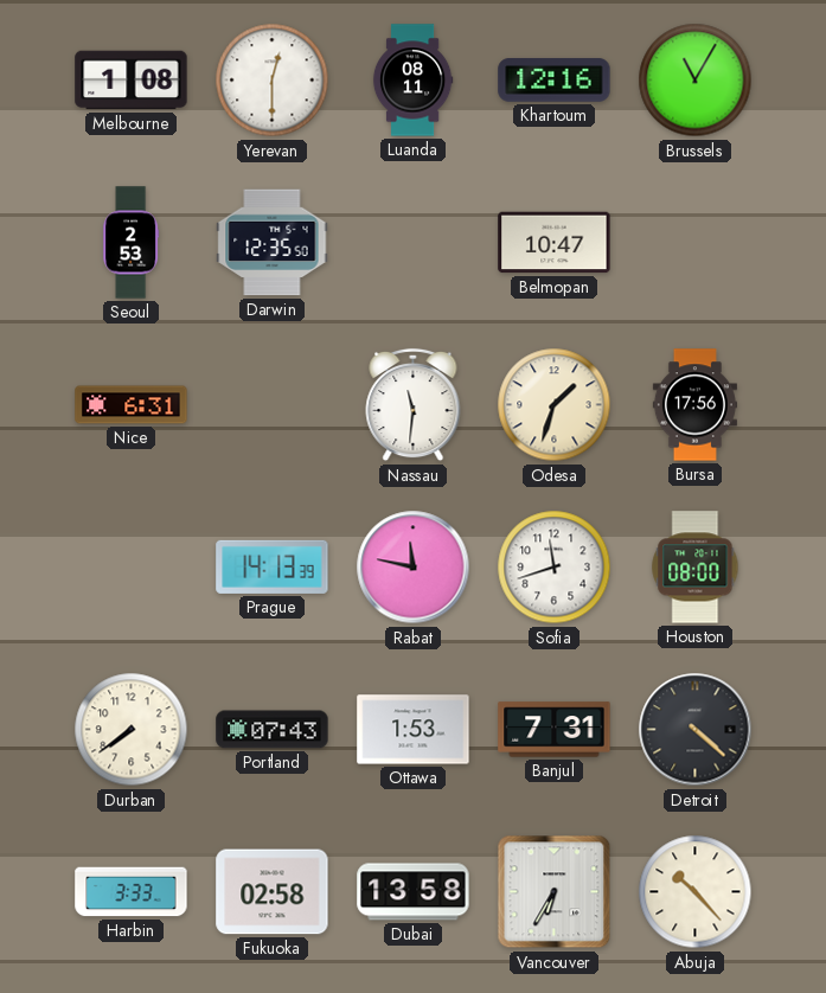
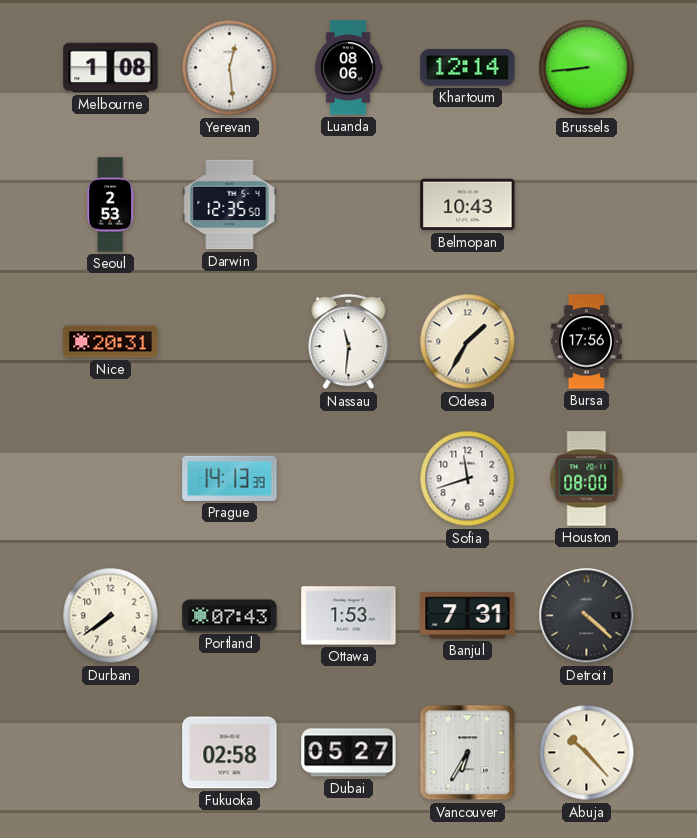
Yerevan: 12:30 -> 12:29 (230, 68)
Luanda: 08:11 -> 08:06 (348, 68)
Khartoum: 12:16 -> 12:14 (468, 68)
Brussels: 11:05 -> 8:44 (587, 68)
Belmopan: 10:47 -> 10:43 (468, 205)
Nice: 6:31 -> 20:31 (111, 342)
Odesa: 1:33 -> 1:35 (468, 342)
Rabat: 11:47 -> none (414, 568)
Harbin: 3:33 -> none (132, 892)
Dubai: 13:58 -> 05:27 (349, 753)
